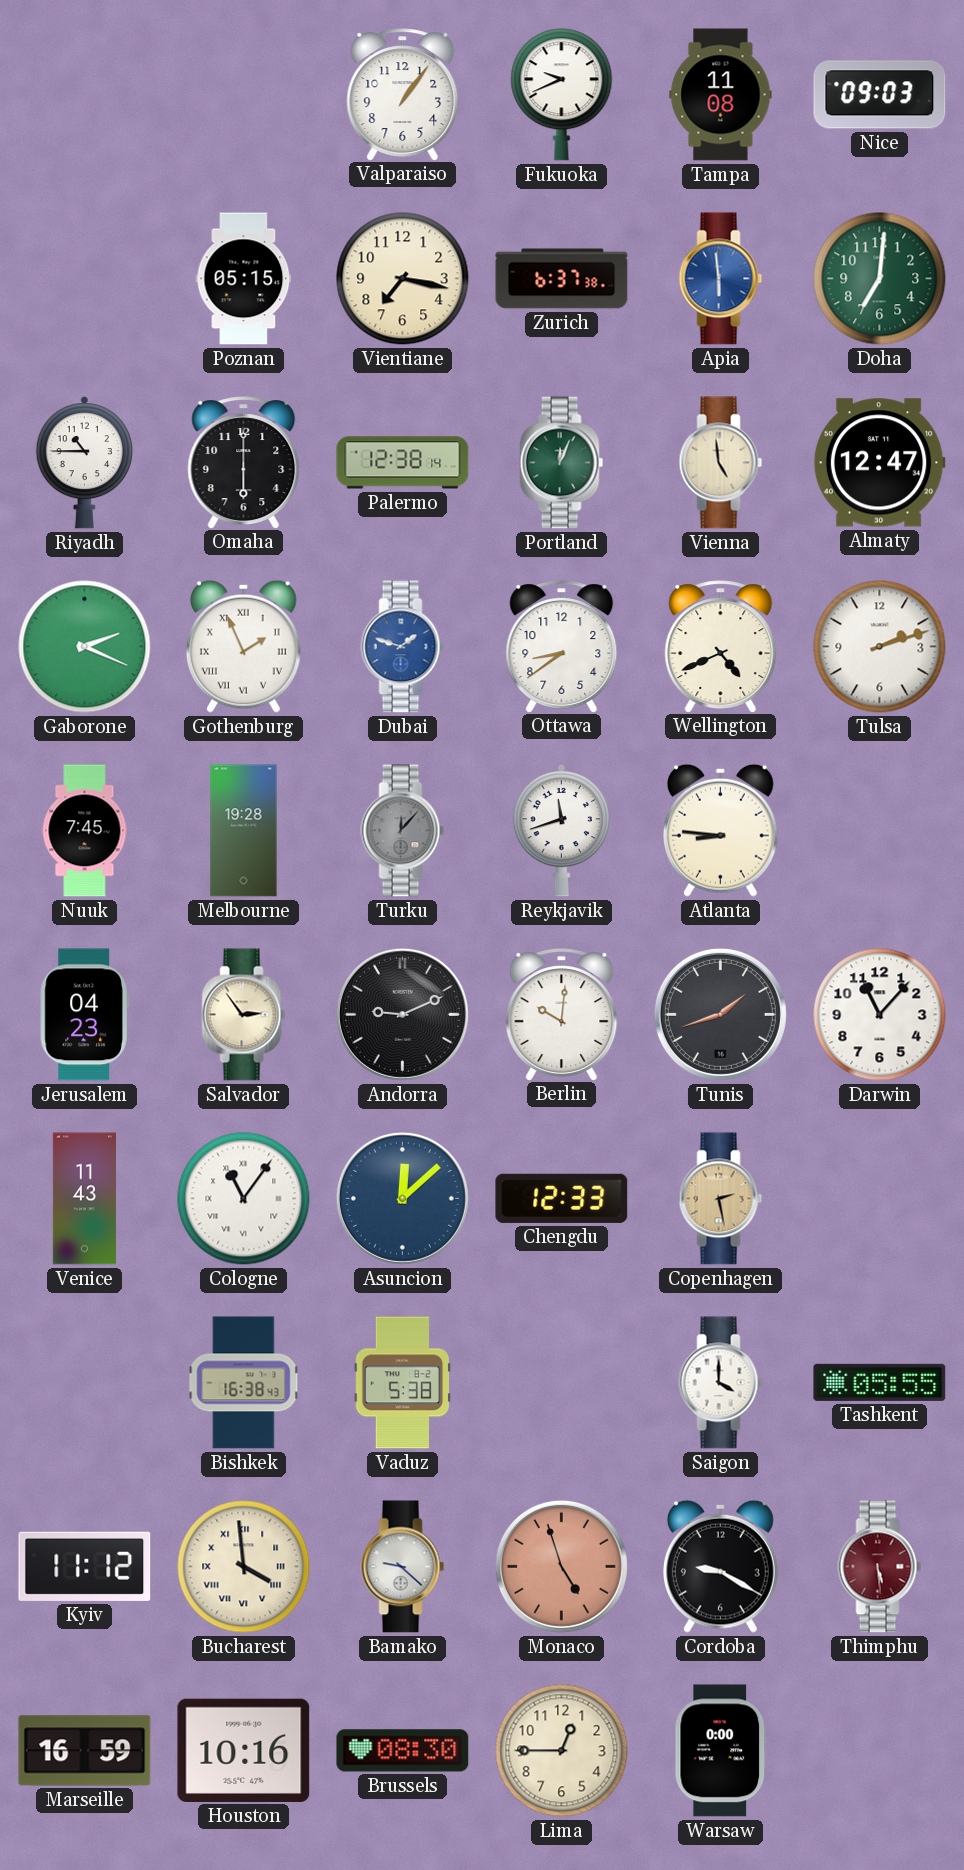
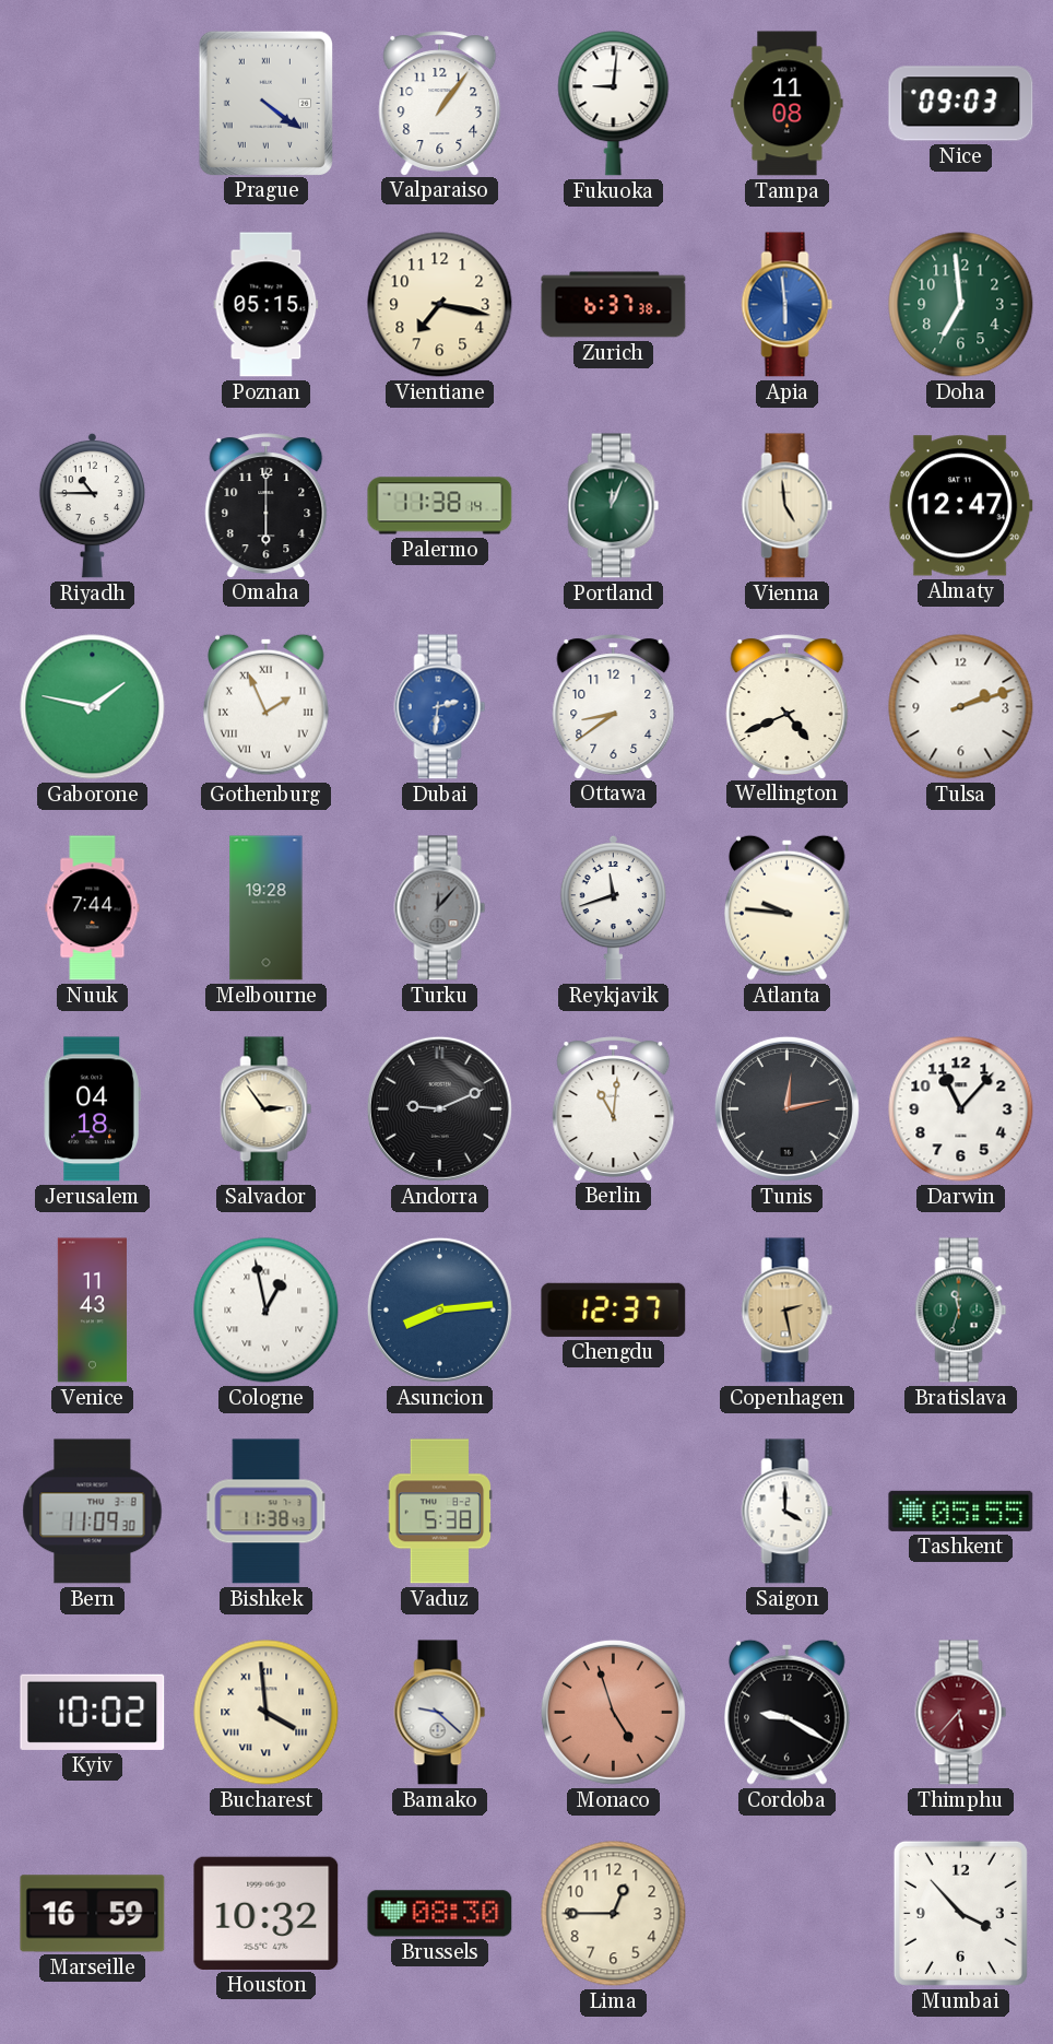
Prague: none -> 4:21 (265, 103)
Fukuoka: 9:41 -> 9:01 (614, 104)
Doha: 7:01 -> 6:59 (961, 305)
Palermo: 12:38 -> 11:38 (440, 506)
Gaborone: 2:19 -> 1:47 (93, 707)
Dubai: 1:48 -> 2:31 (440, 707)
Nuuk: 7:45 -> 7:44 (93, 908)
Atlanta: 8:46 -> 9:46 (786, 907)
Jerusalem: 04:23 -> 04:18 (92, 1109)
Berlin: 10:01 -> 11:01 (614, 1108)
Tunis: 1:42 -> 12:13 (786, 1108)
Cologne: 11:06 -> 12:58 (267, 1311)
Asuncion: 12:08 -> 8:14 (439, 1309)
Chengdu: 12:33 -> 12:37 (614, 1309)
Bratislava: none -> 11:33 (961, 1311)
Bern: none -> 11:09 (93, 1512)
Bishkek: 16:38 -> 11:38 (267, 1512)
Kyiv: 11:12 -> 10:02 (93, 1712)
Thimphu: 5:29 -> 5:37 (961, 1713)
Houston: 10:16 -> 10:32 (267, 1913)
Warsaw: 0:00 -> none (721, 1751)
Mumbai: none -> 3:53 (960, 1913)
